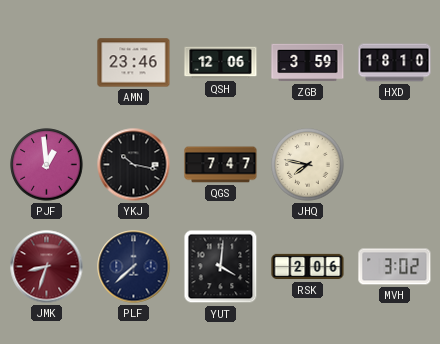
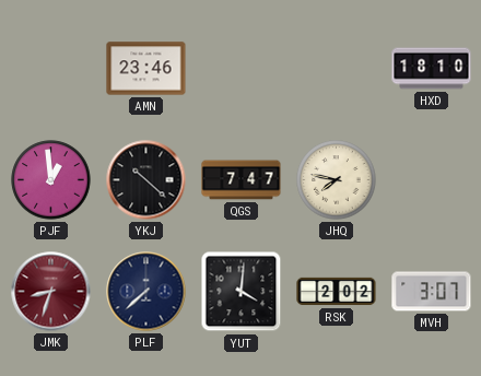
QSH: 12:06 -> none (221, 63)
ZGB: 3:59 -> none (308, 63)
YKJ: 10:17 -> 10:22 (146, 180)
RSK: 2:06 -> 2:02 (337, 292)
MVH: 3:02 -> 3:07 (432, 292)
